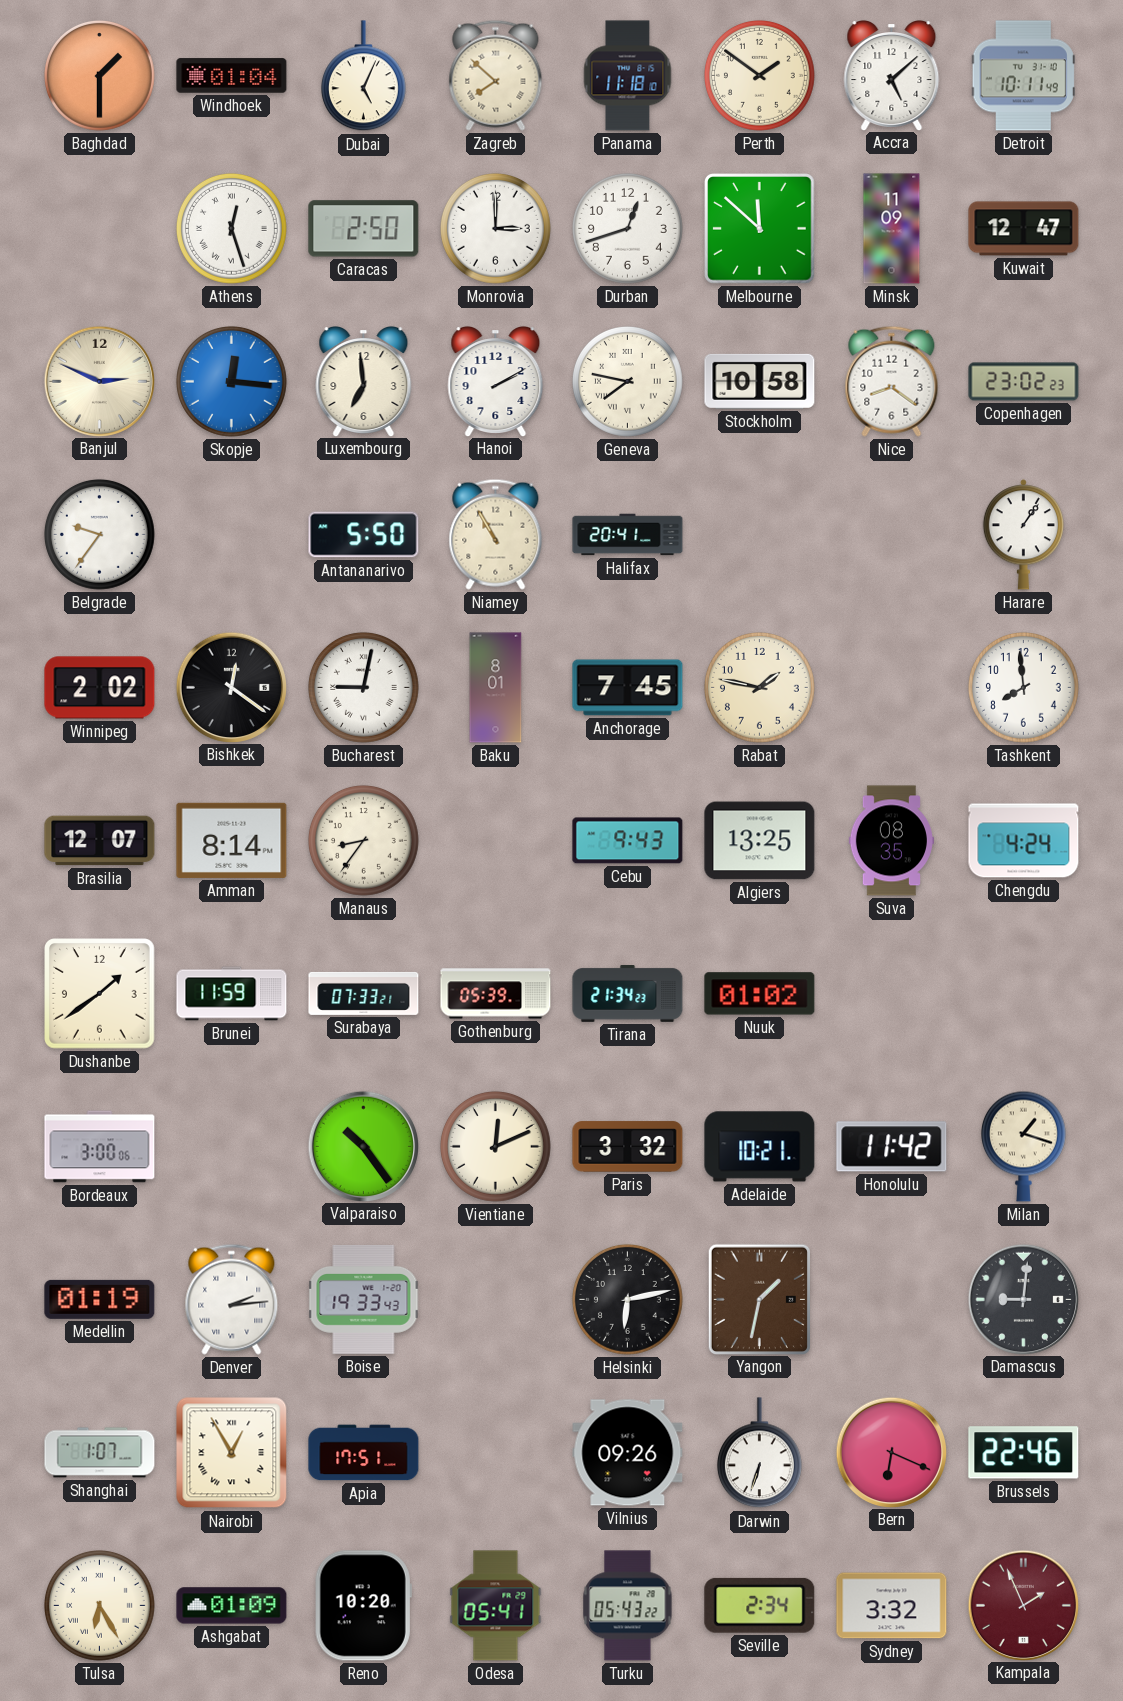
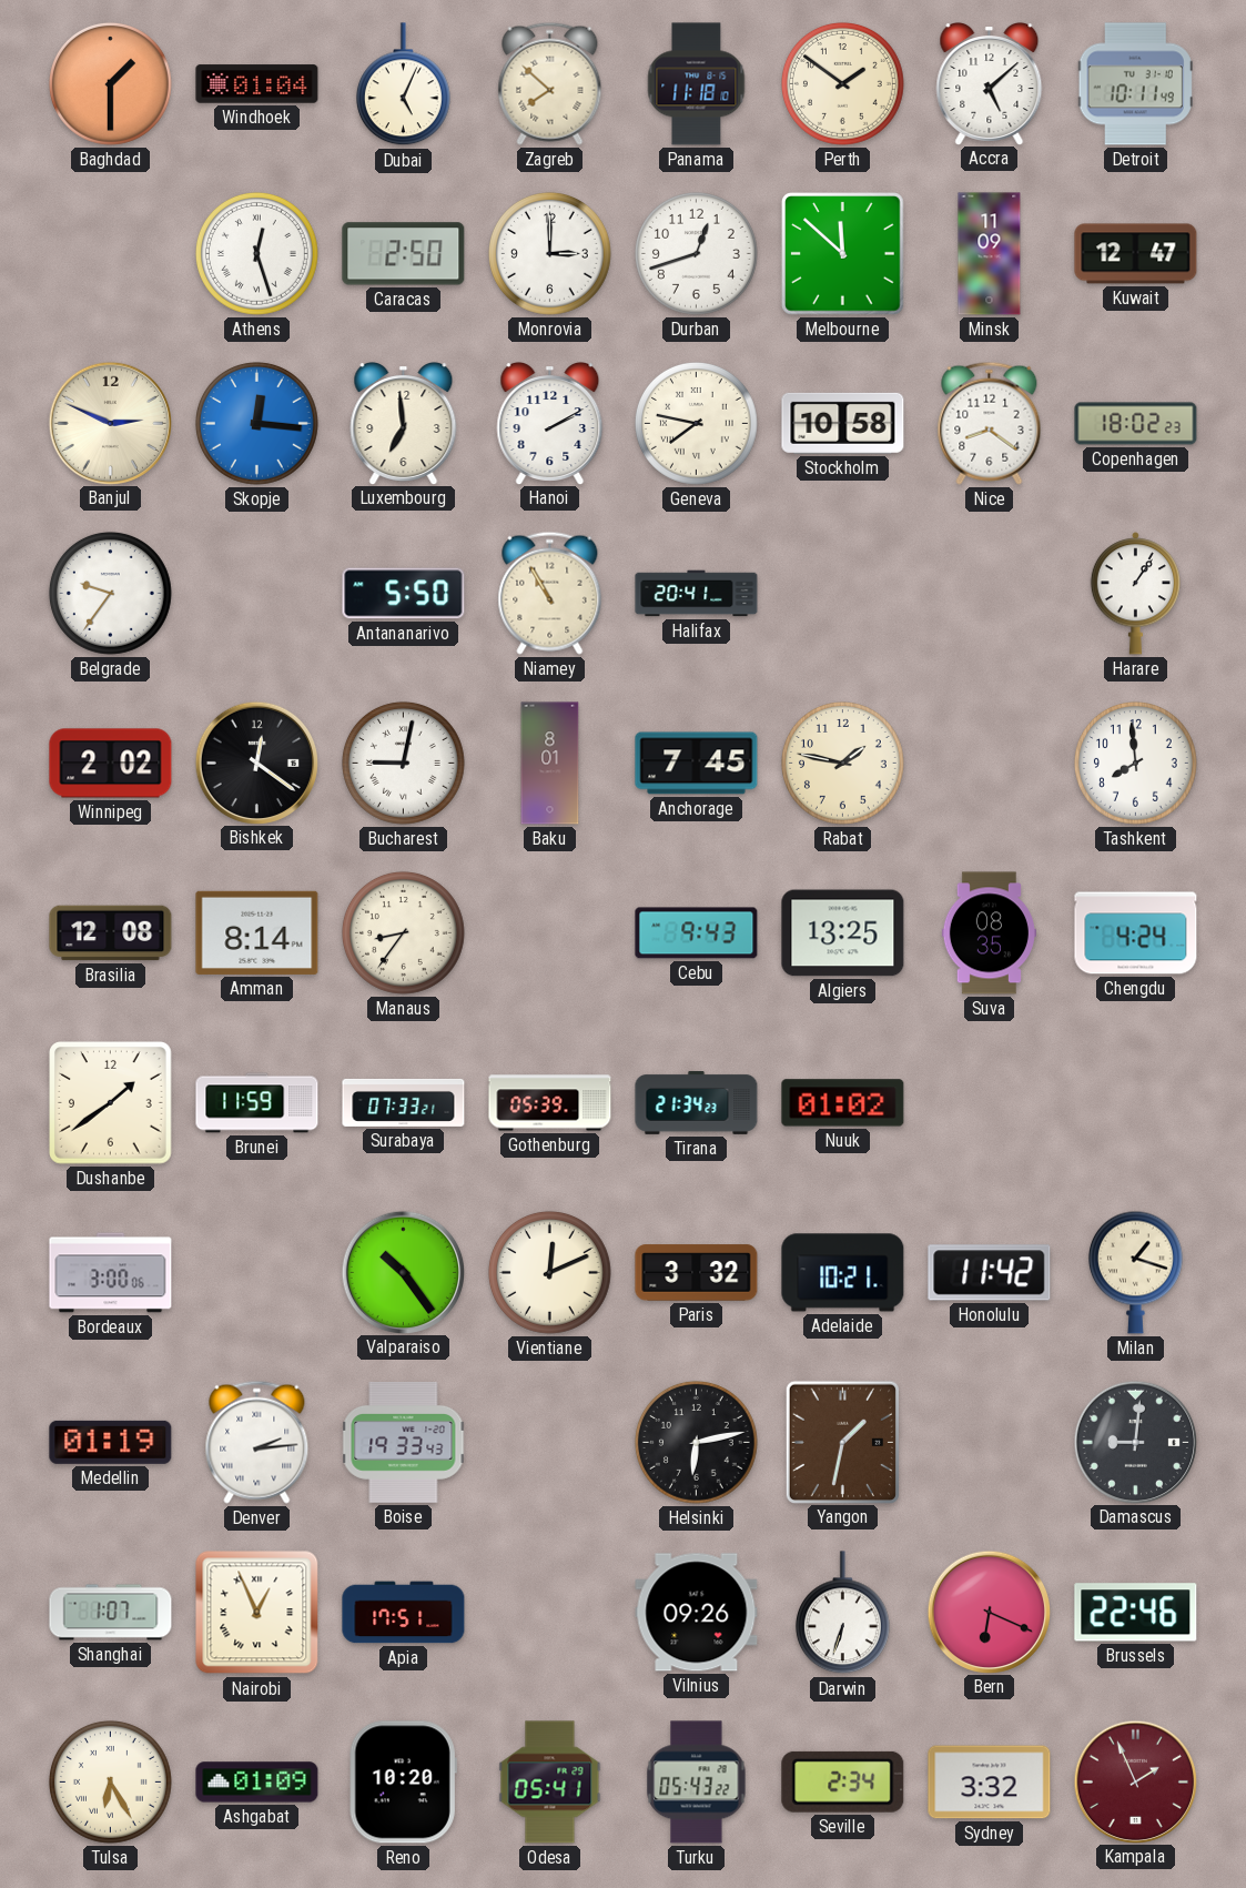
Copenhagen: 23:02 -> 18:02 (1136, 424)
Brasilia: 12:07 -> 12:08 (111, 933)
Nairobi: 12:55 -> 12:56 (257, 1613)
